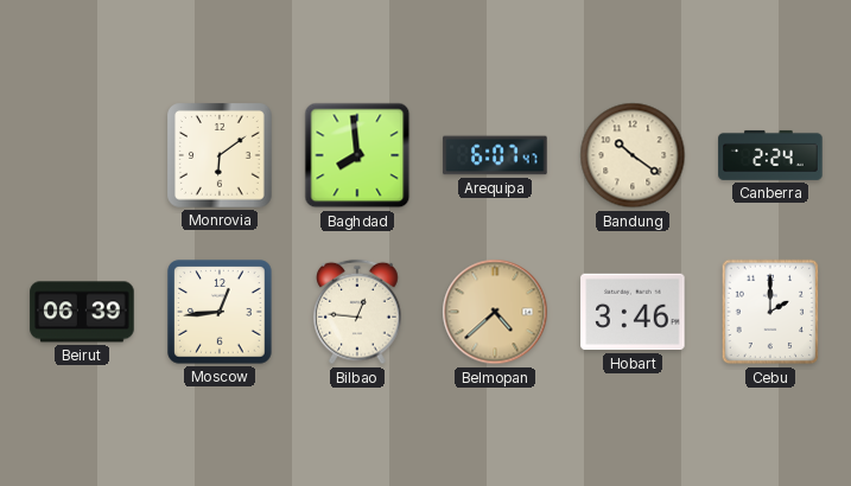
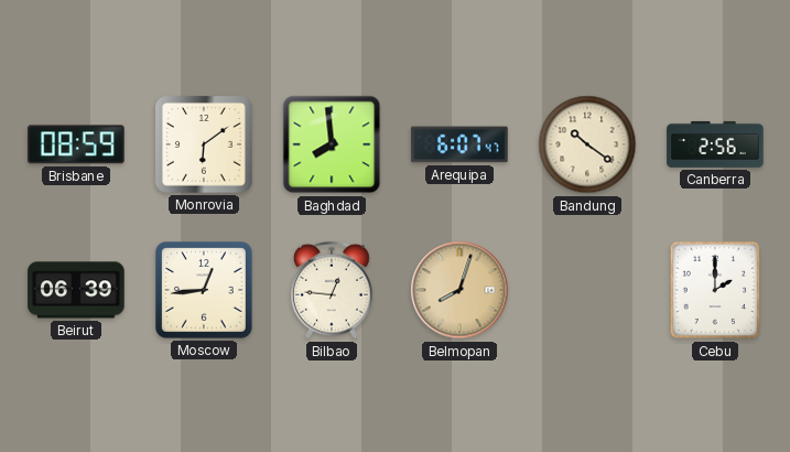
Brisbane: none -> 08:59 (76, 144)
Canberra: 2:24 -> 2:56 (715, 144)
Belmopan: 4:38 -> 8:03 (459, 290)
Hobart: 3:46 -> none (633, 312)
